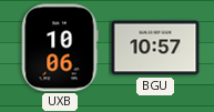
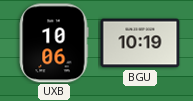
BGU: 10:57 -> 10:19 (140, 43)
